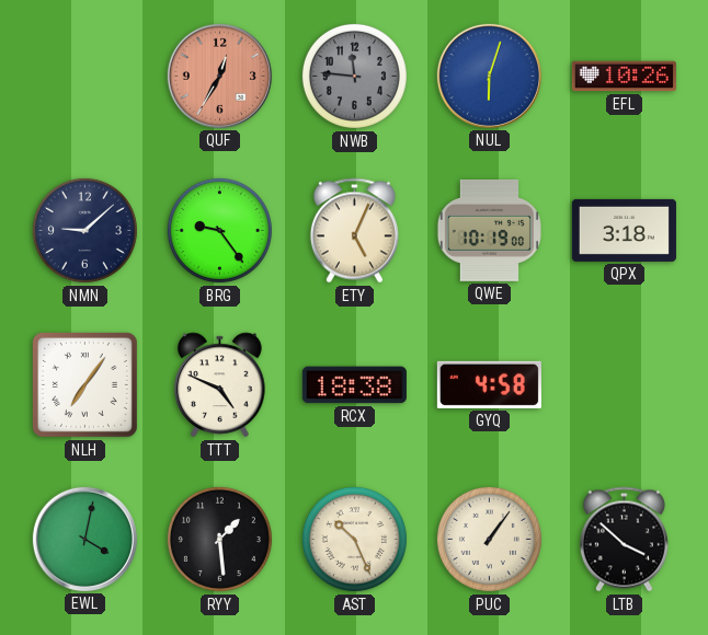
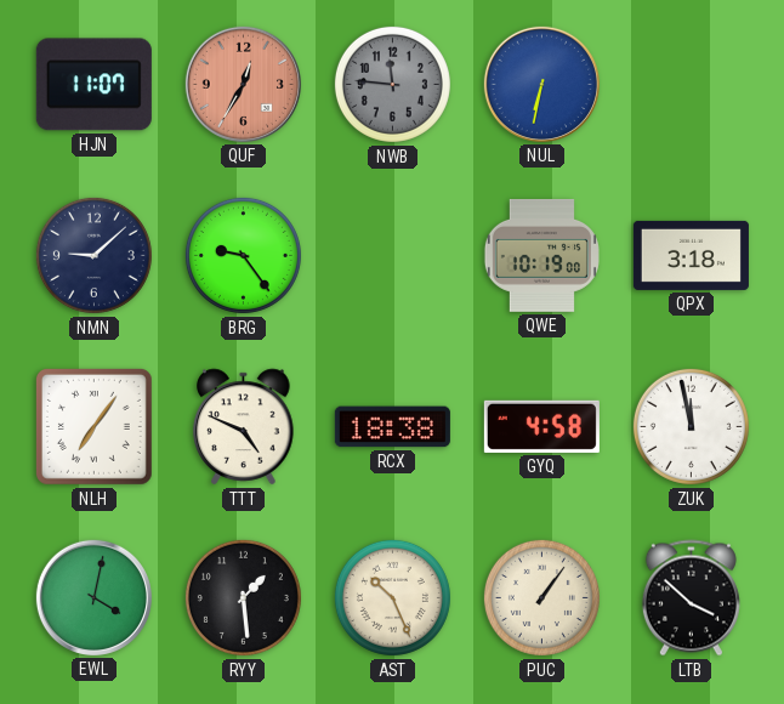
HJN: none -> 11:07 (93, 85)
NUL: 6:03 -> 6:32 (541, 84)
EFL: 10:26 -> none (624, 77)
ETY: 5:04 -> none (354, 231)
ZUK: none -> 11:58 (691, 426)
